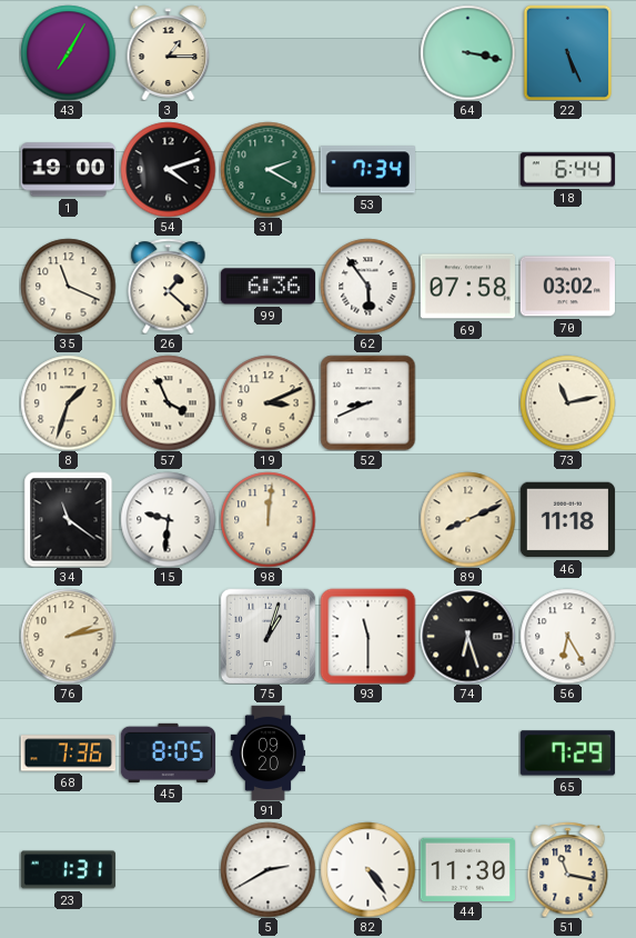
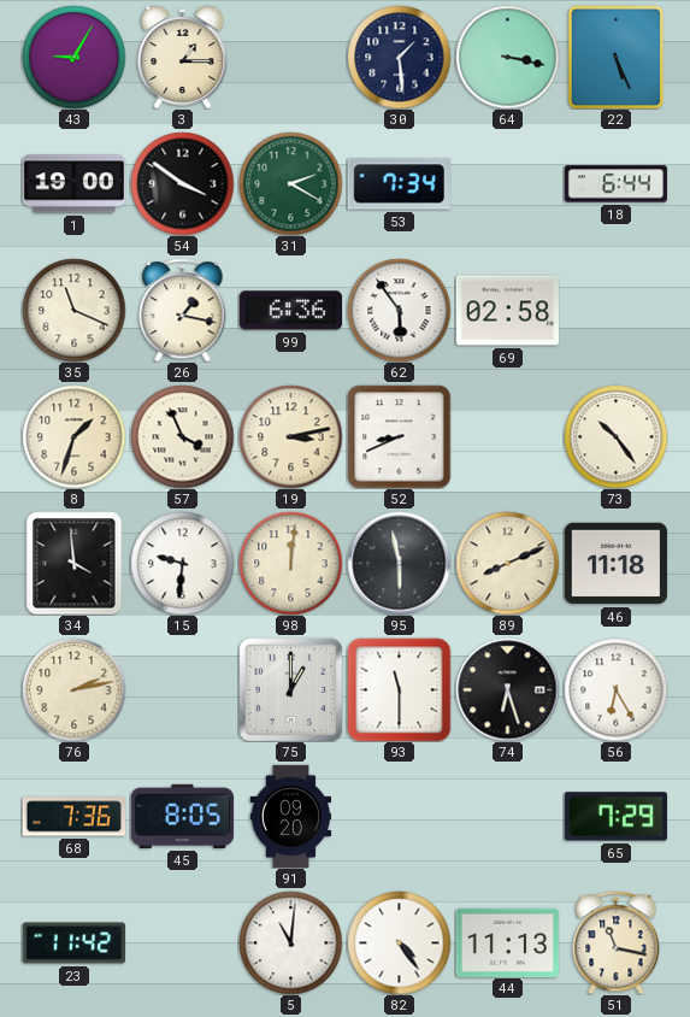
43: 7:05 -> 9:05 (73, 57)
30: none -> 1:29 (399, 57)
54: 4:12 -> 3:51 (182, 183)
26: 1:22 -> 1:17 (183, 310)
69: 07:58 -> 02:58 (507, 311)
70: 03:02 -> none (567, 287)
19: 3:11 -> 3:13 (290, 436)
73: 11:13 -> 10:24 (615, 436)
34: 11:21 -> 3:59 (75, 563)
95: none -> 5:58 (399, 563)
75: 1:03 -> 1:00 (290, 689)
23: 1:31 -> 11:42 (73, 943)
5: 2:40 -> 11:01 (290, 942)
44: 11:30 -> 11:13 (507, 942)
